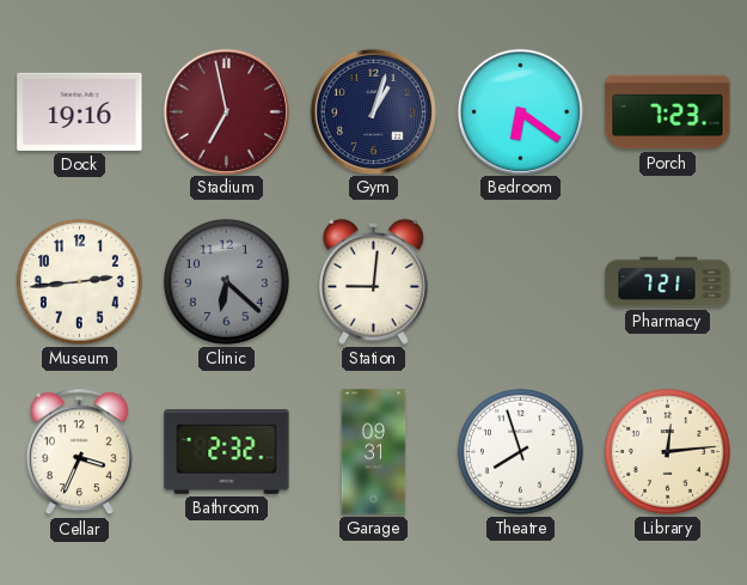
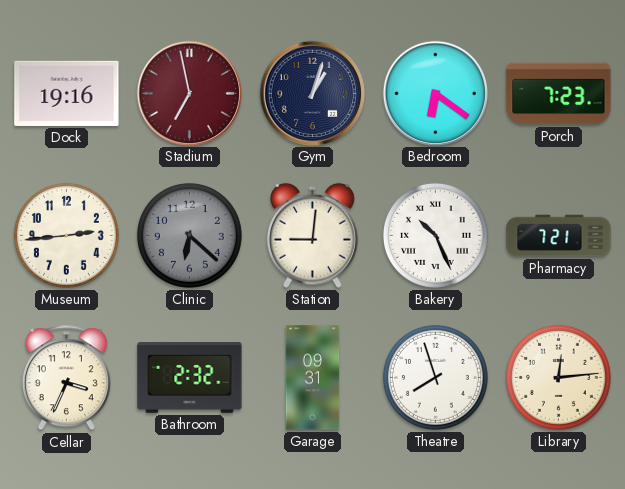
Bakery: none -> 10:26 (435, 235)
